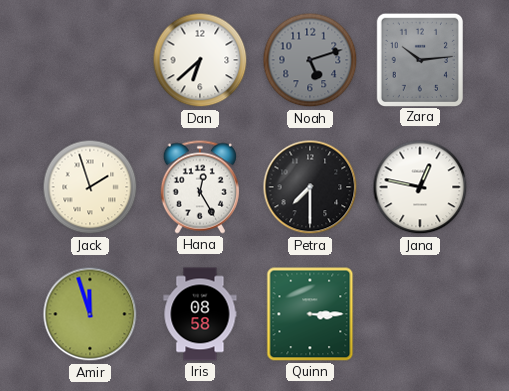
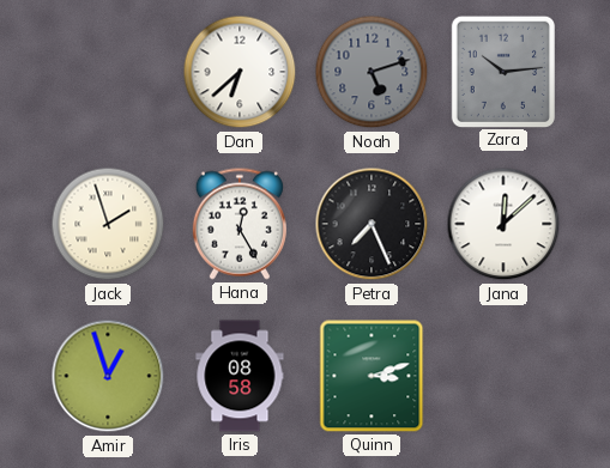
Petra: 7:30 -> 7:26 (372, 224)
Jana: 12:47 -> 12:08 (503, 224)
Amir: 11:57 -> 12:57 (108, 376)
Quinn: 3:15 -> 3:12 (372, 376)
